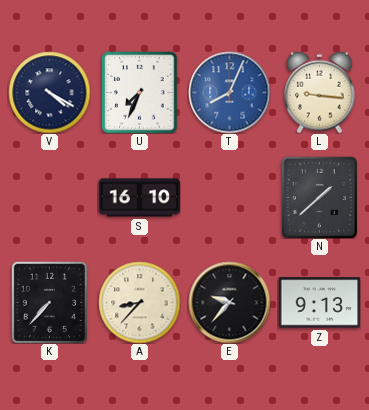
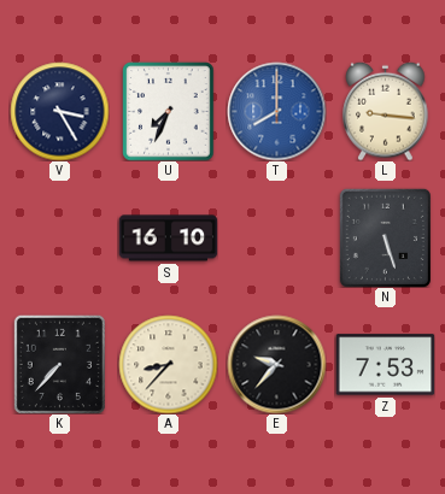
V: 4:20 -> 3:25 (59, 111)
T: 8:04 -> 8:00 (276, 111)
N: 1:38 -> 5:27 (385, 237)
Z: 9:13 -> 7:53 (385, 365)
